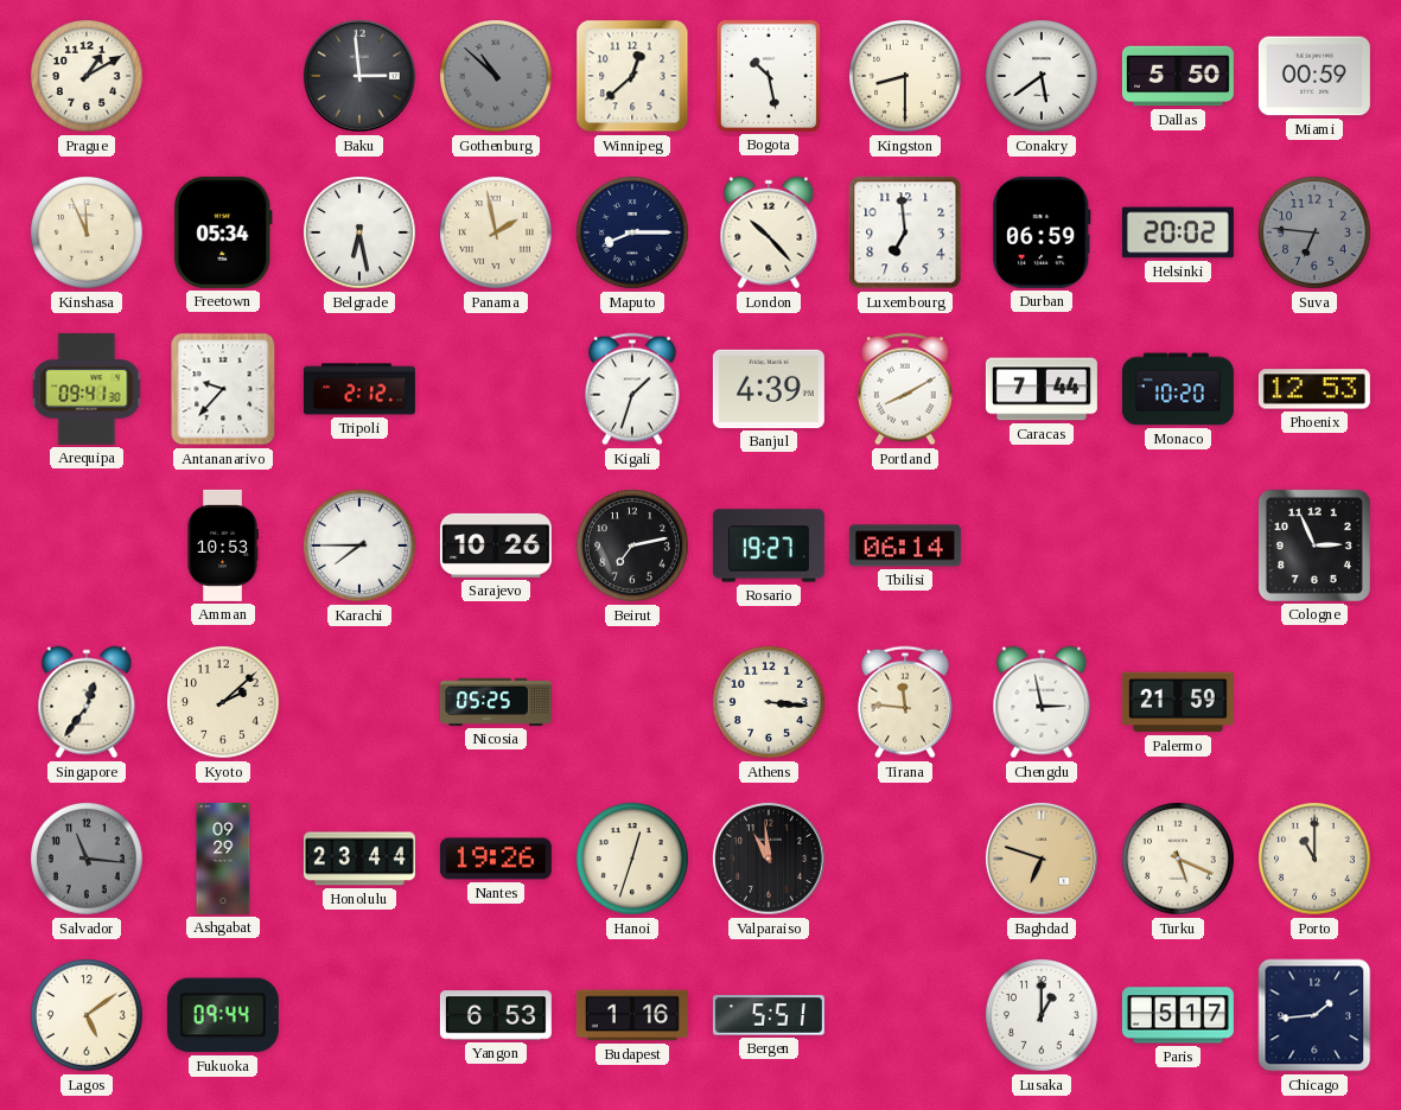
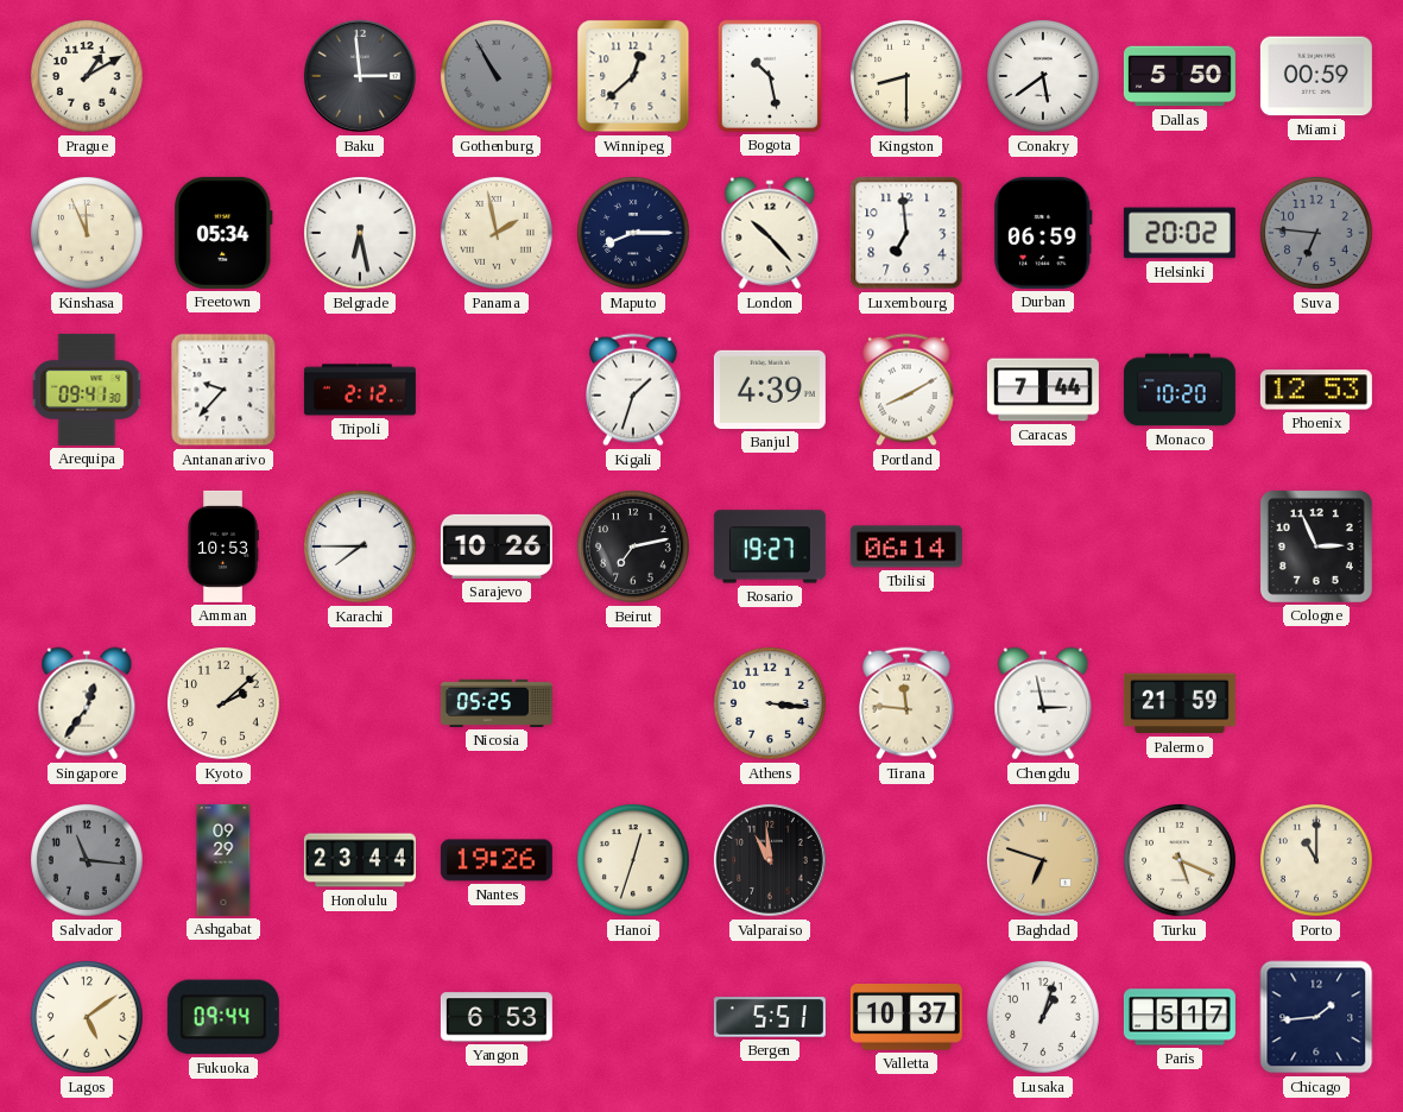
Gothenburg: 10:52 -> 10:55 (498, 77)
Budapest: 1:16 -> none (632, 1015)
Valletta: none -> 10:37 (906, 1017)
Lusaka: 1:00 -> 1:03 (1044, 1018)
